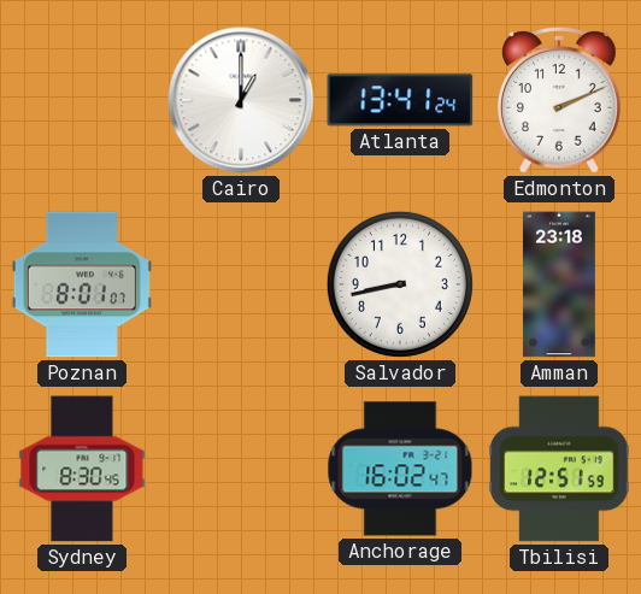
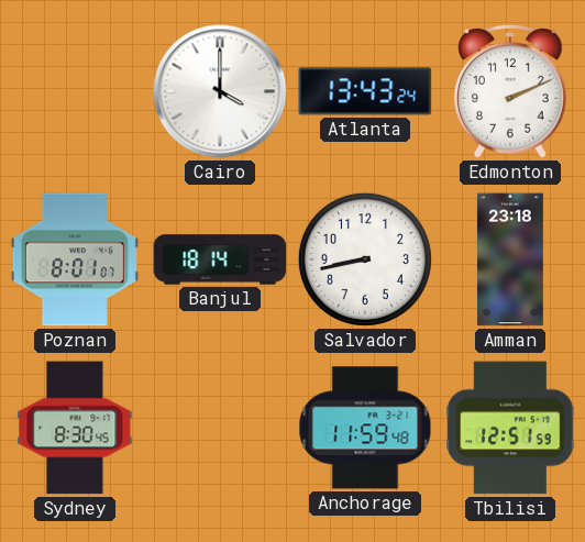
Cairo: 1:00 -> 4:00 (220, 91)
Atlanta: 13:41 -> 13:43 (365, 91)
Banjul: none -> 18:14 (220, 259)
Anchorage: 16:02 -> 11:59 (365, 428)
